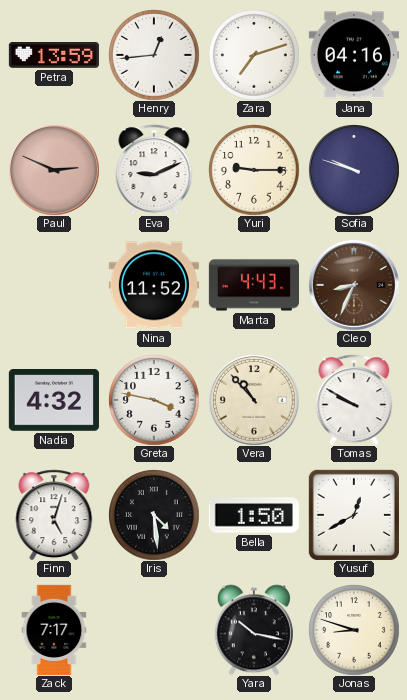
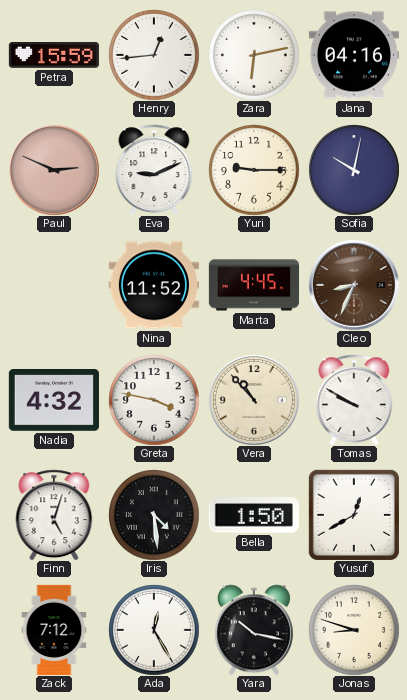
Petra: 13:59 -> 15:59 (54, 56)
Zara: 7:12 -> 6:13 (254, 55)
Sofia: 9:48 -> 10:02 (354, 170)
Marta: 4:43 -> 4:45 (253, 285)
Zack: 7:17 -> 7:12 (54, 629)
Ada: none -> 12:25 (154, 630)
